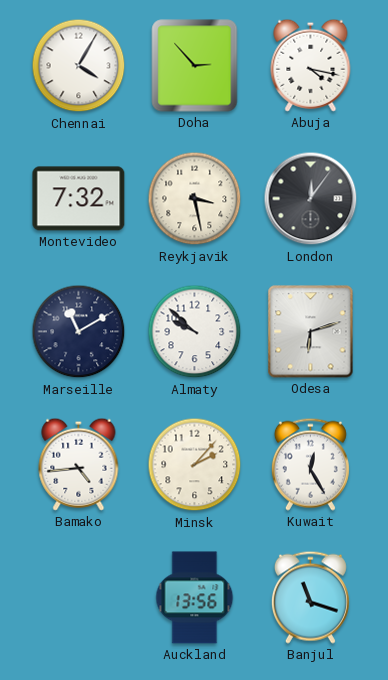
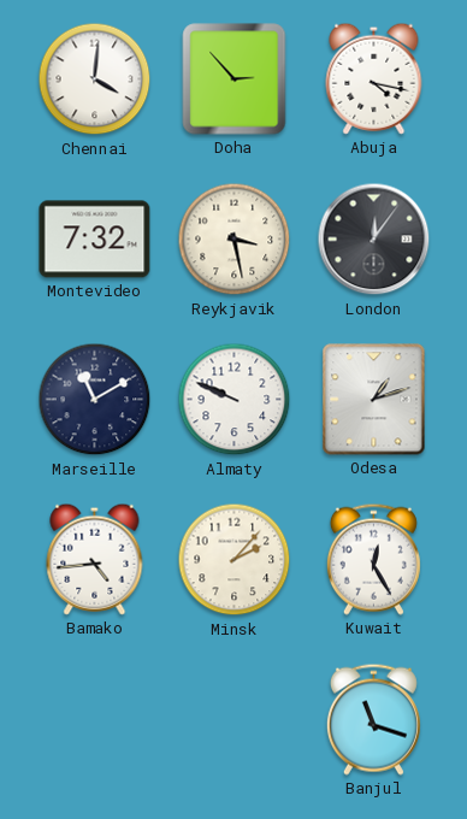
Chennai: 4:05 -> 4:01 (95, 79)
Almaty: 9:52 -> 9:49 (235, 400)
Odesa: 6:12 -> 1:12 (374, 400)
Auckland: 13:56 -> none (195, 598)
